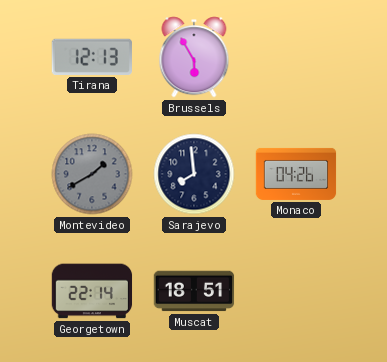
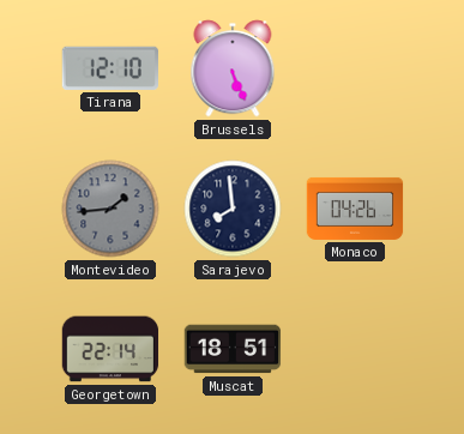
Tirana: 12:13 -> 12:10 (110, 68)
Brussels: 5:55 -> 5:26 (233, 68)
Montevideo: 1:40 -> 1:44 (110, 209)
